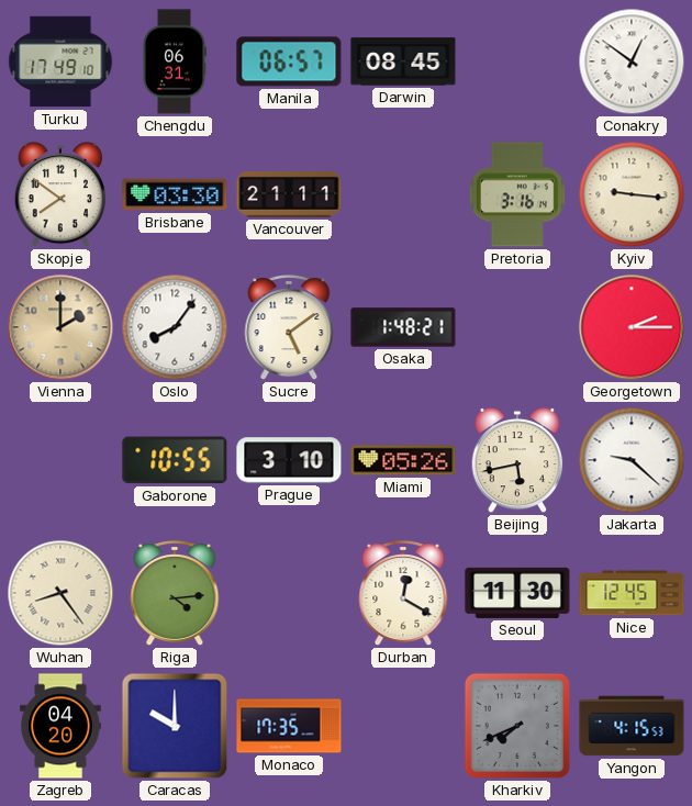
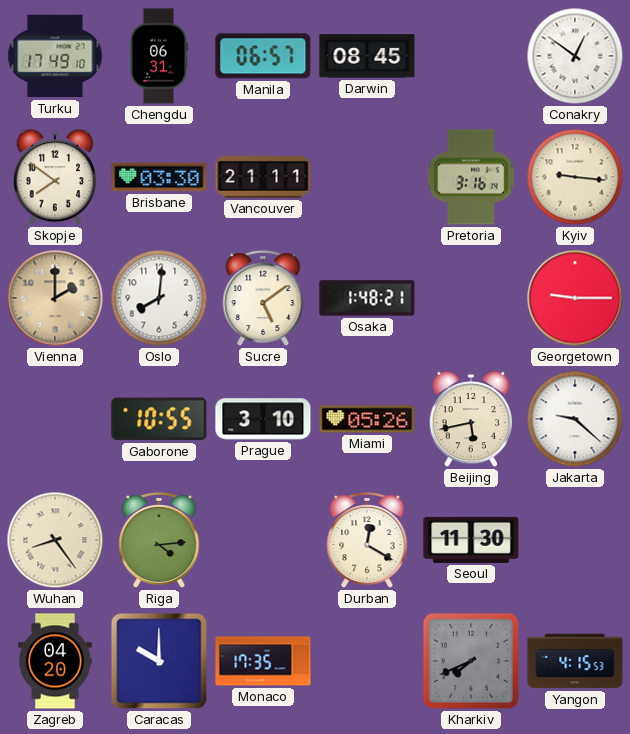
Oslo: 8:06 -> 8:01 (159, 298)
Georgetown: 2:15 -> 9:15 (575, 298)
Nice: 12:45 -> none (632, 593)
